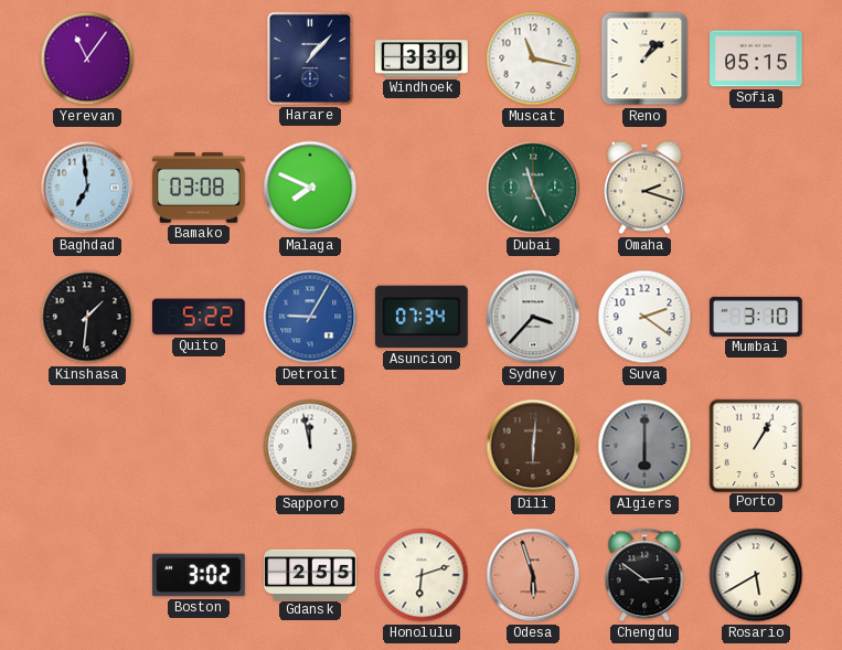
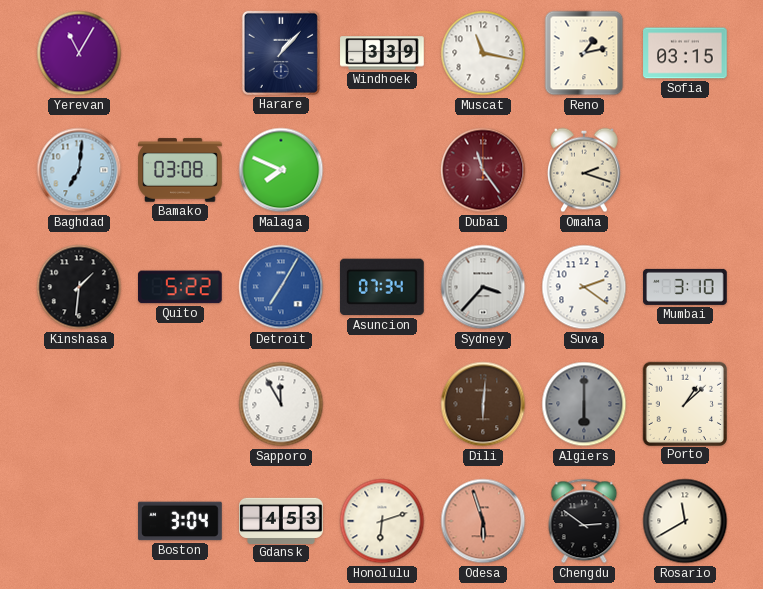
Yerevan: 11:06 -> 11:05 (79, 53)
Reno: 1:08 -> 1:13 (584, 53)
Sofia: 05:15 -> 03:15 (685, 53)
Baghdad: 6:59 -> 7:01 (79, 170)
Dubai: 11:26 -> 11:24 (483, 170)
Dubai dial: green -> burgundy (483, 170)
Detroit: 9:05 -> 7:05 (281, 287)
Sapporo: 11:58 -> 11:55 (281, 404)
Porto: 1:05 -> 1:08 (684, 403)
Boston: 3:02 -> 3:04 (180, 521)
Gdansk: 2:55 -> 4:53 (281, 520)
Rosario: 5:40 -> 11:40 (685, 521)
